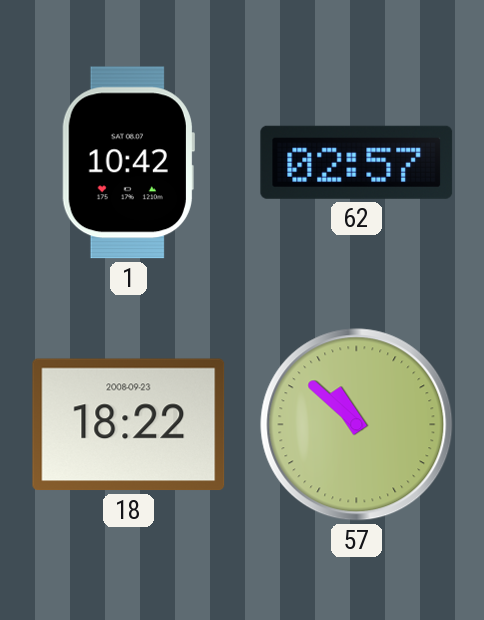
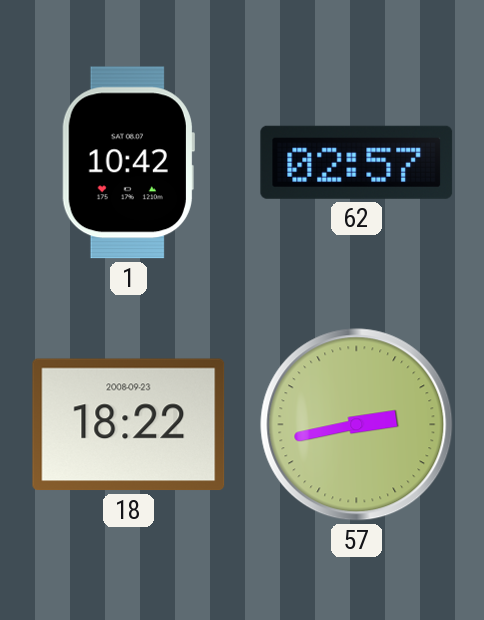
57: 10:52 -> 2:43 (357, 425)
